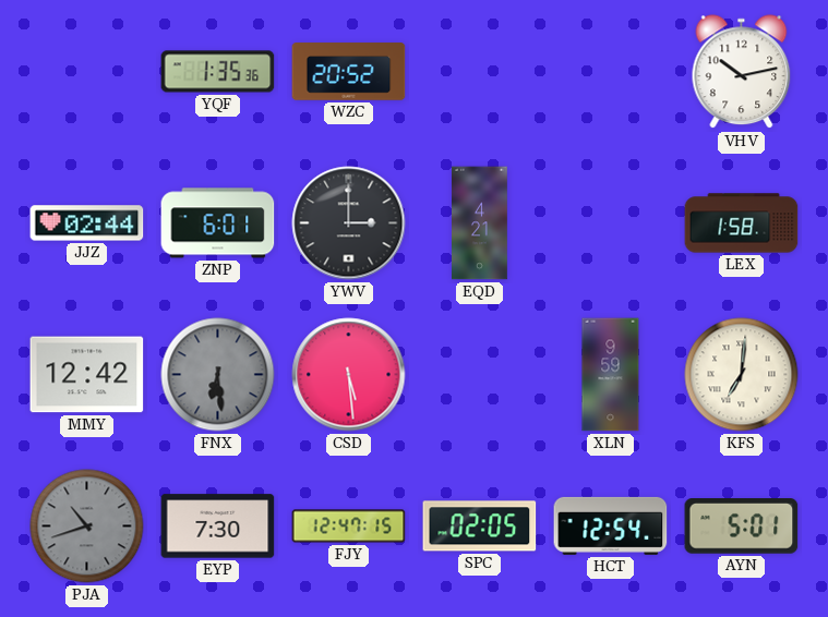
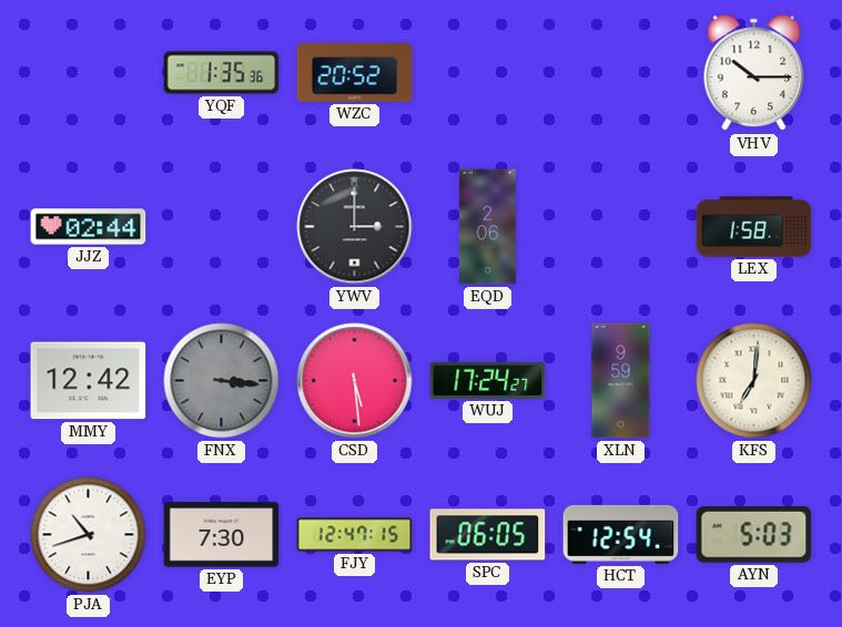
VHV: 10:13 -> 10:15 (754, 73)
ZNP: 6:01 -> none (218, 223)
EQD: 4:21 -> 2:06 (488, 227)
FNX: 6:29 -> 3:16 (222, 381)
WUJ: none -> 17:24 (488, 380)
PJA dial: grey -> white (89, 535)
SPC: 02:05 -> 06:05 (488, 535)
AYN: 5:01 -> 5:03 (754, 535)
